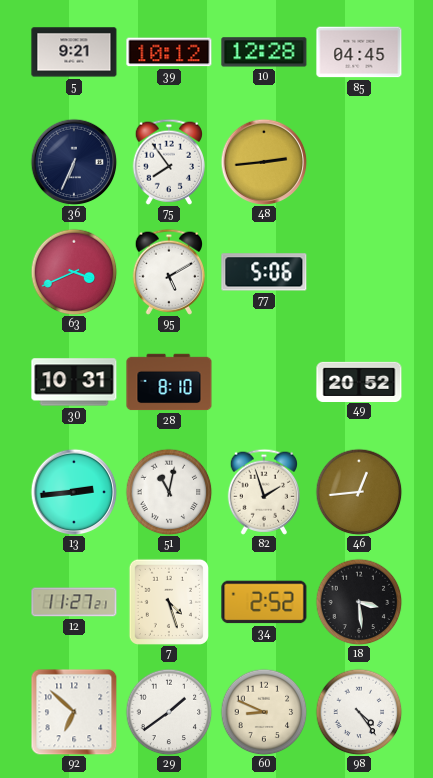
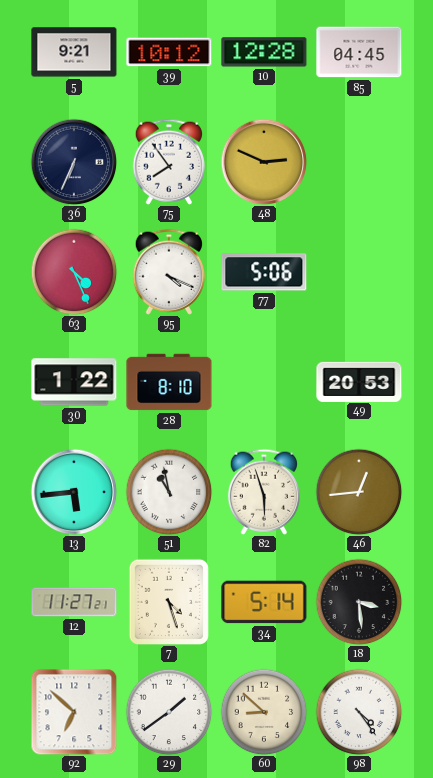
48: 2:44 -> 2:49 (264, 162)
63: 3:41 -> 4:26 (74, 272)
95: 5:10 -> 4:19 (168, 272)
30: 10:31 -> 1:22 (74, 382)
49: 20:52 -> 20:53 (359, 381)
13: 2:44 -> 5:44 (74, 492)
51: 11:02 -> 10:58 (169, 492)
82: 1:57 -> 5:57 (263, 492)
34: 2:52 -> 5:14 (264, 602)
60: 8:49 -> 8:52 (264, 712)
